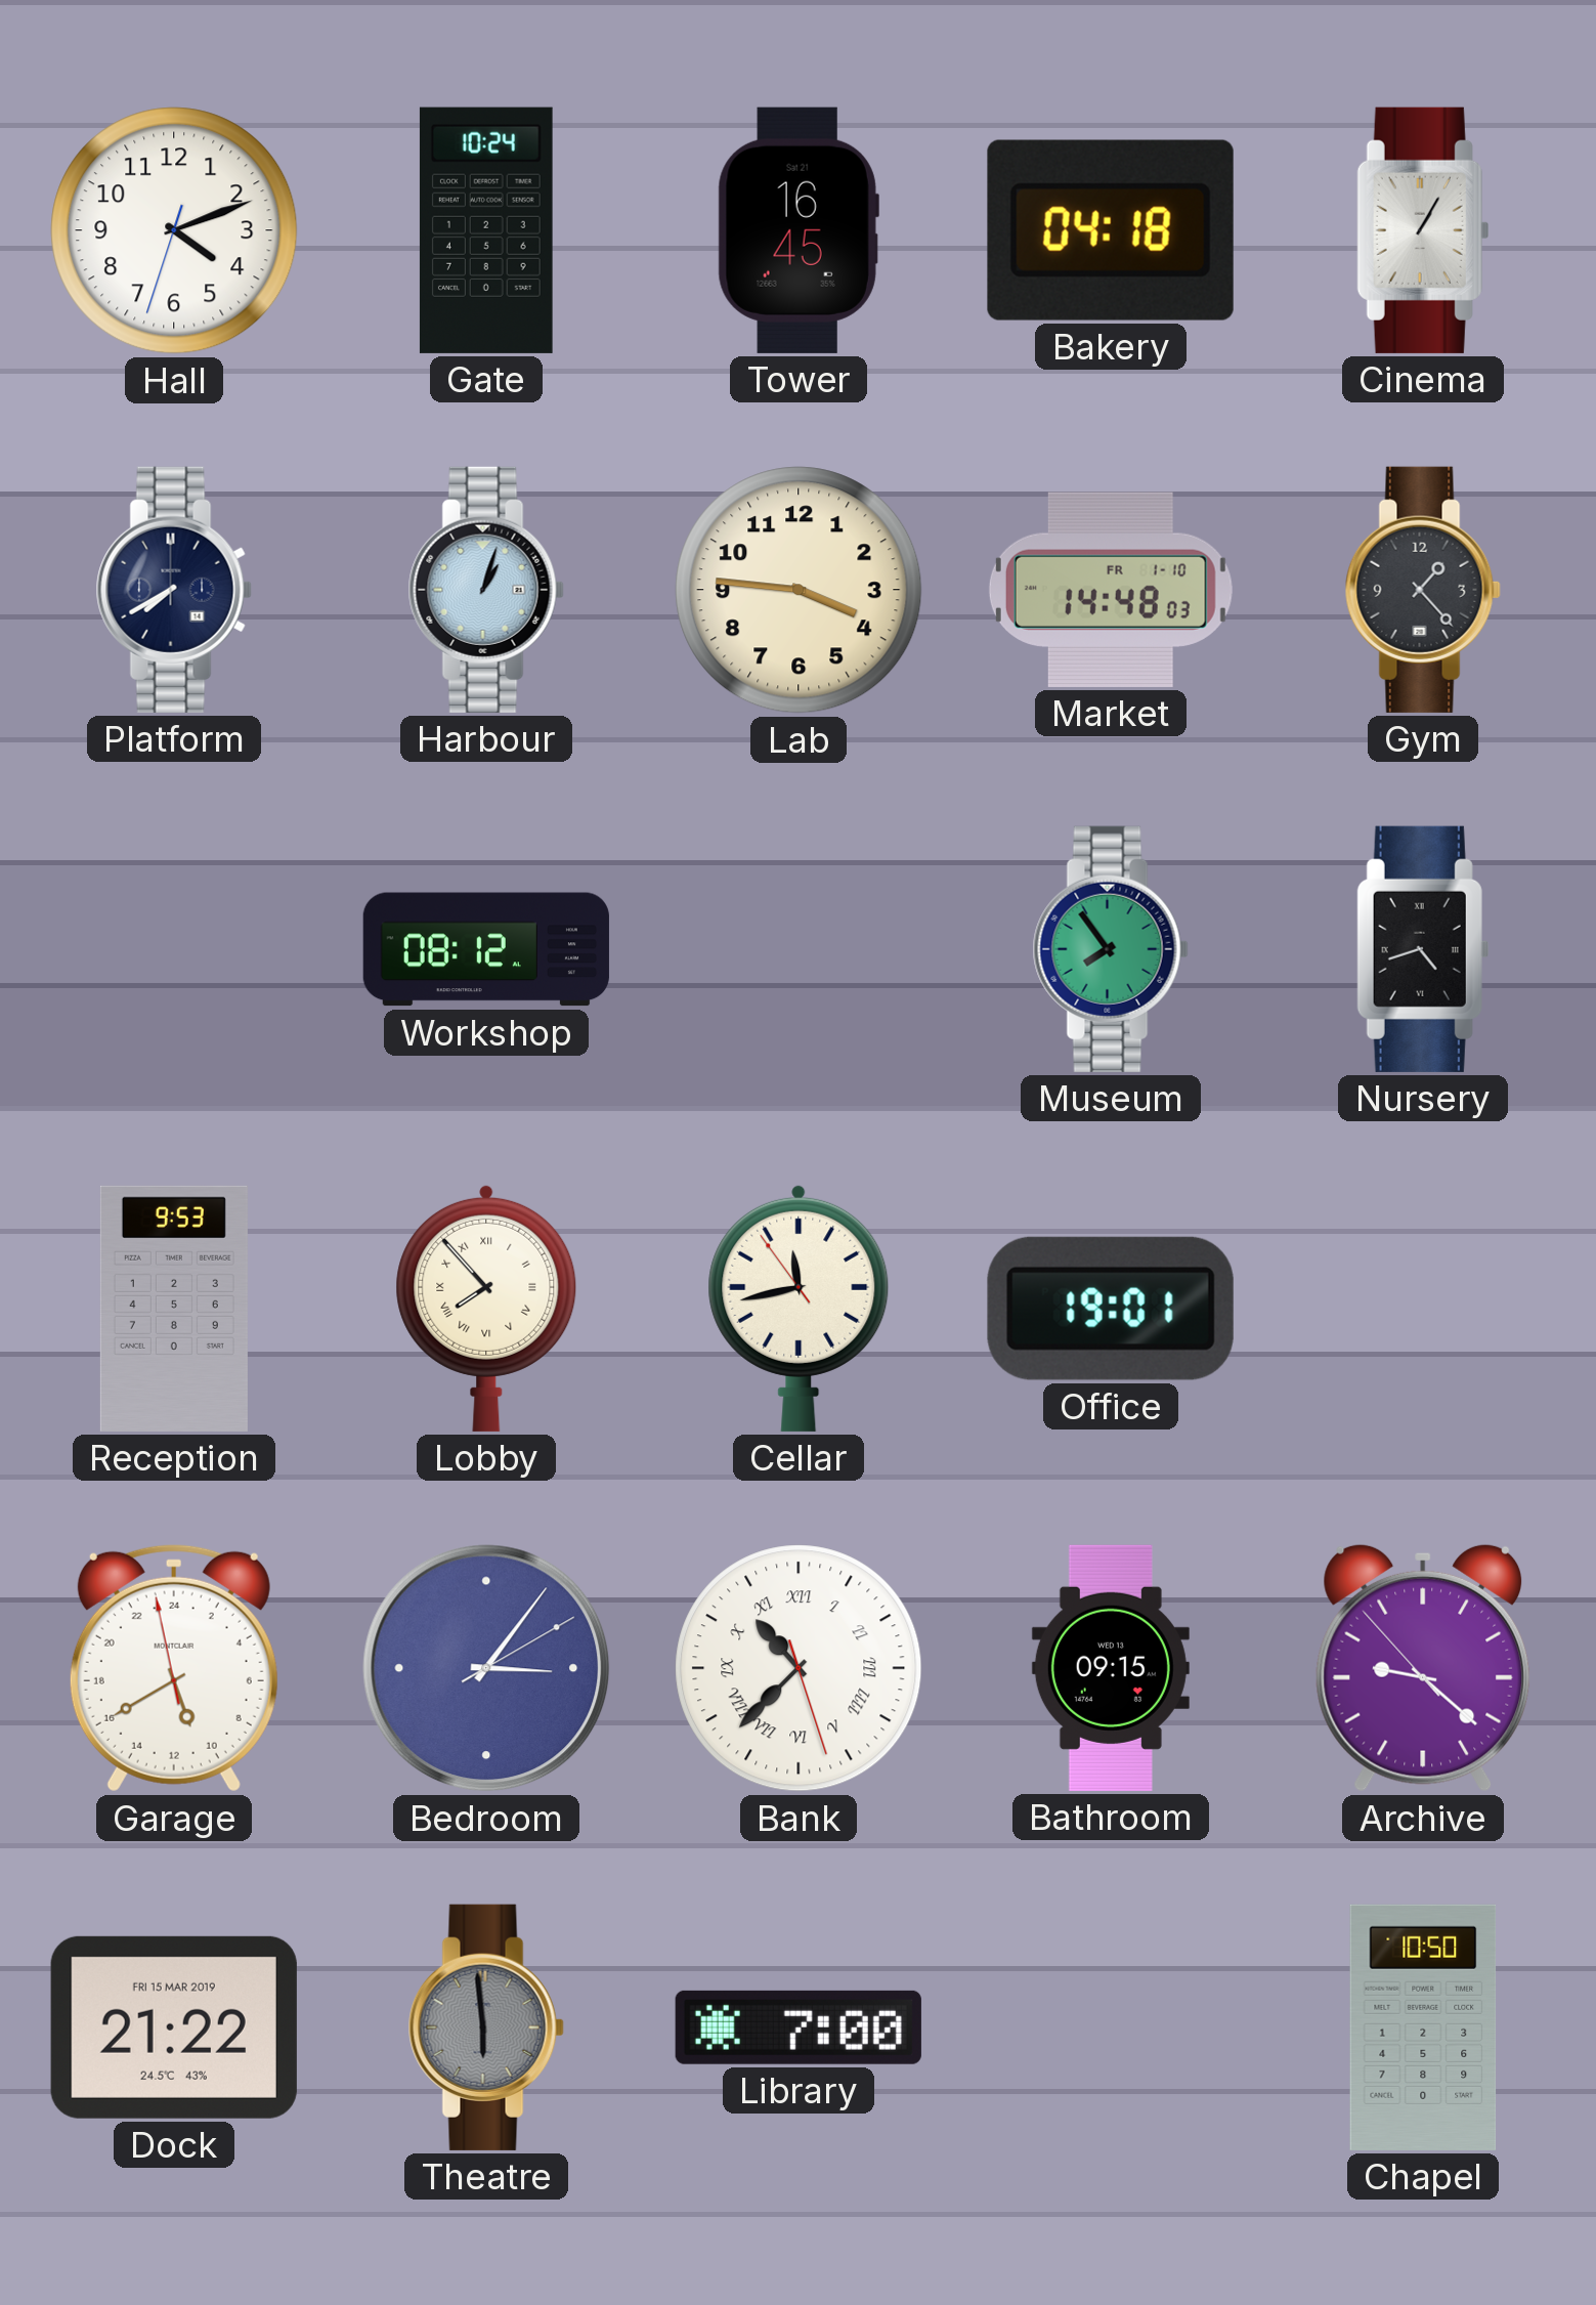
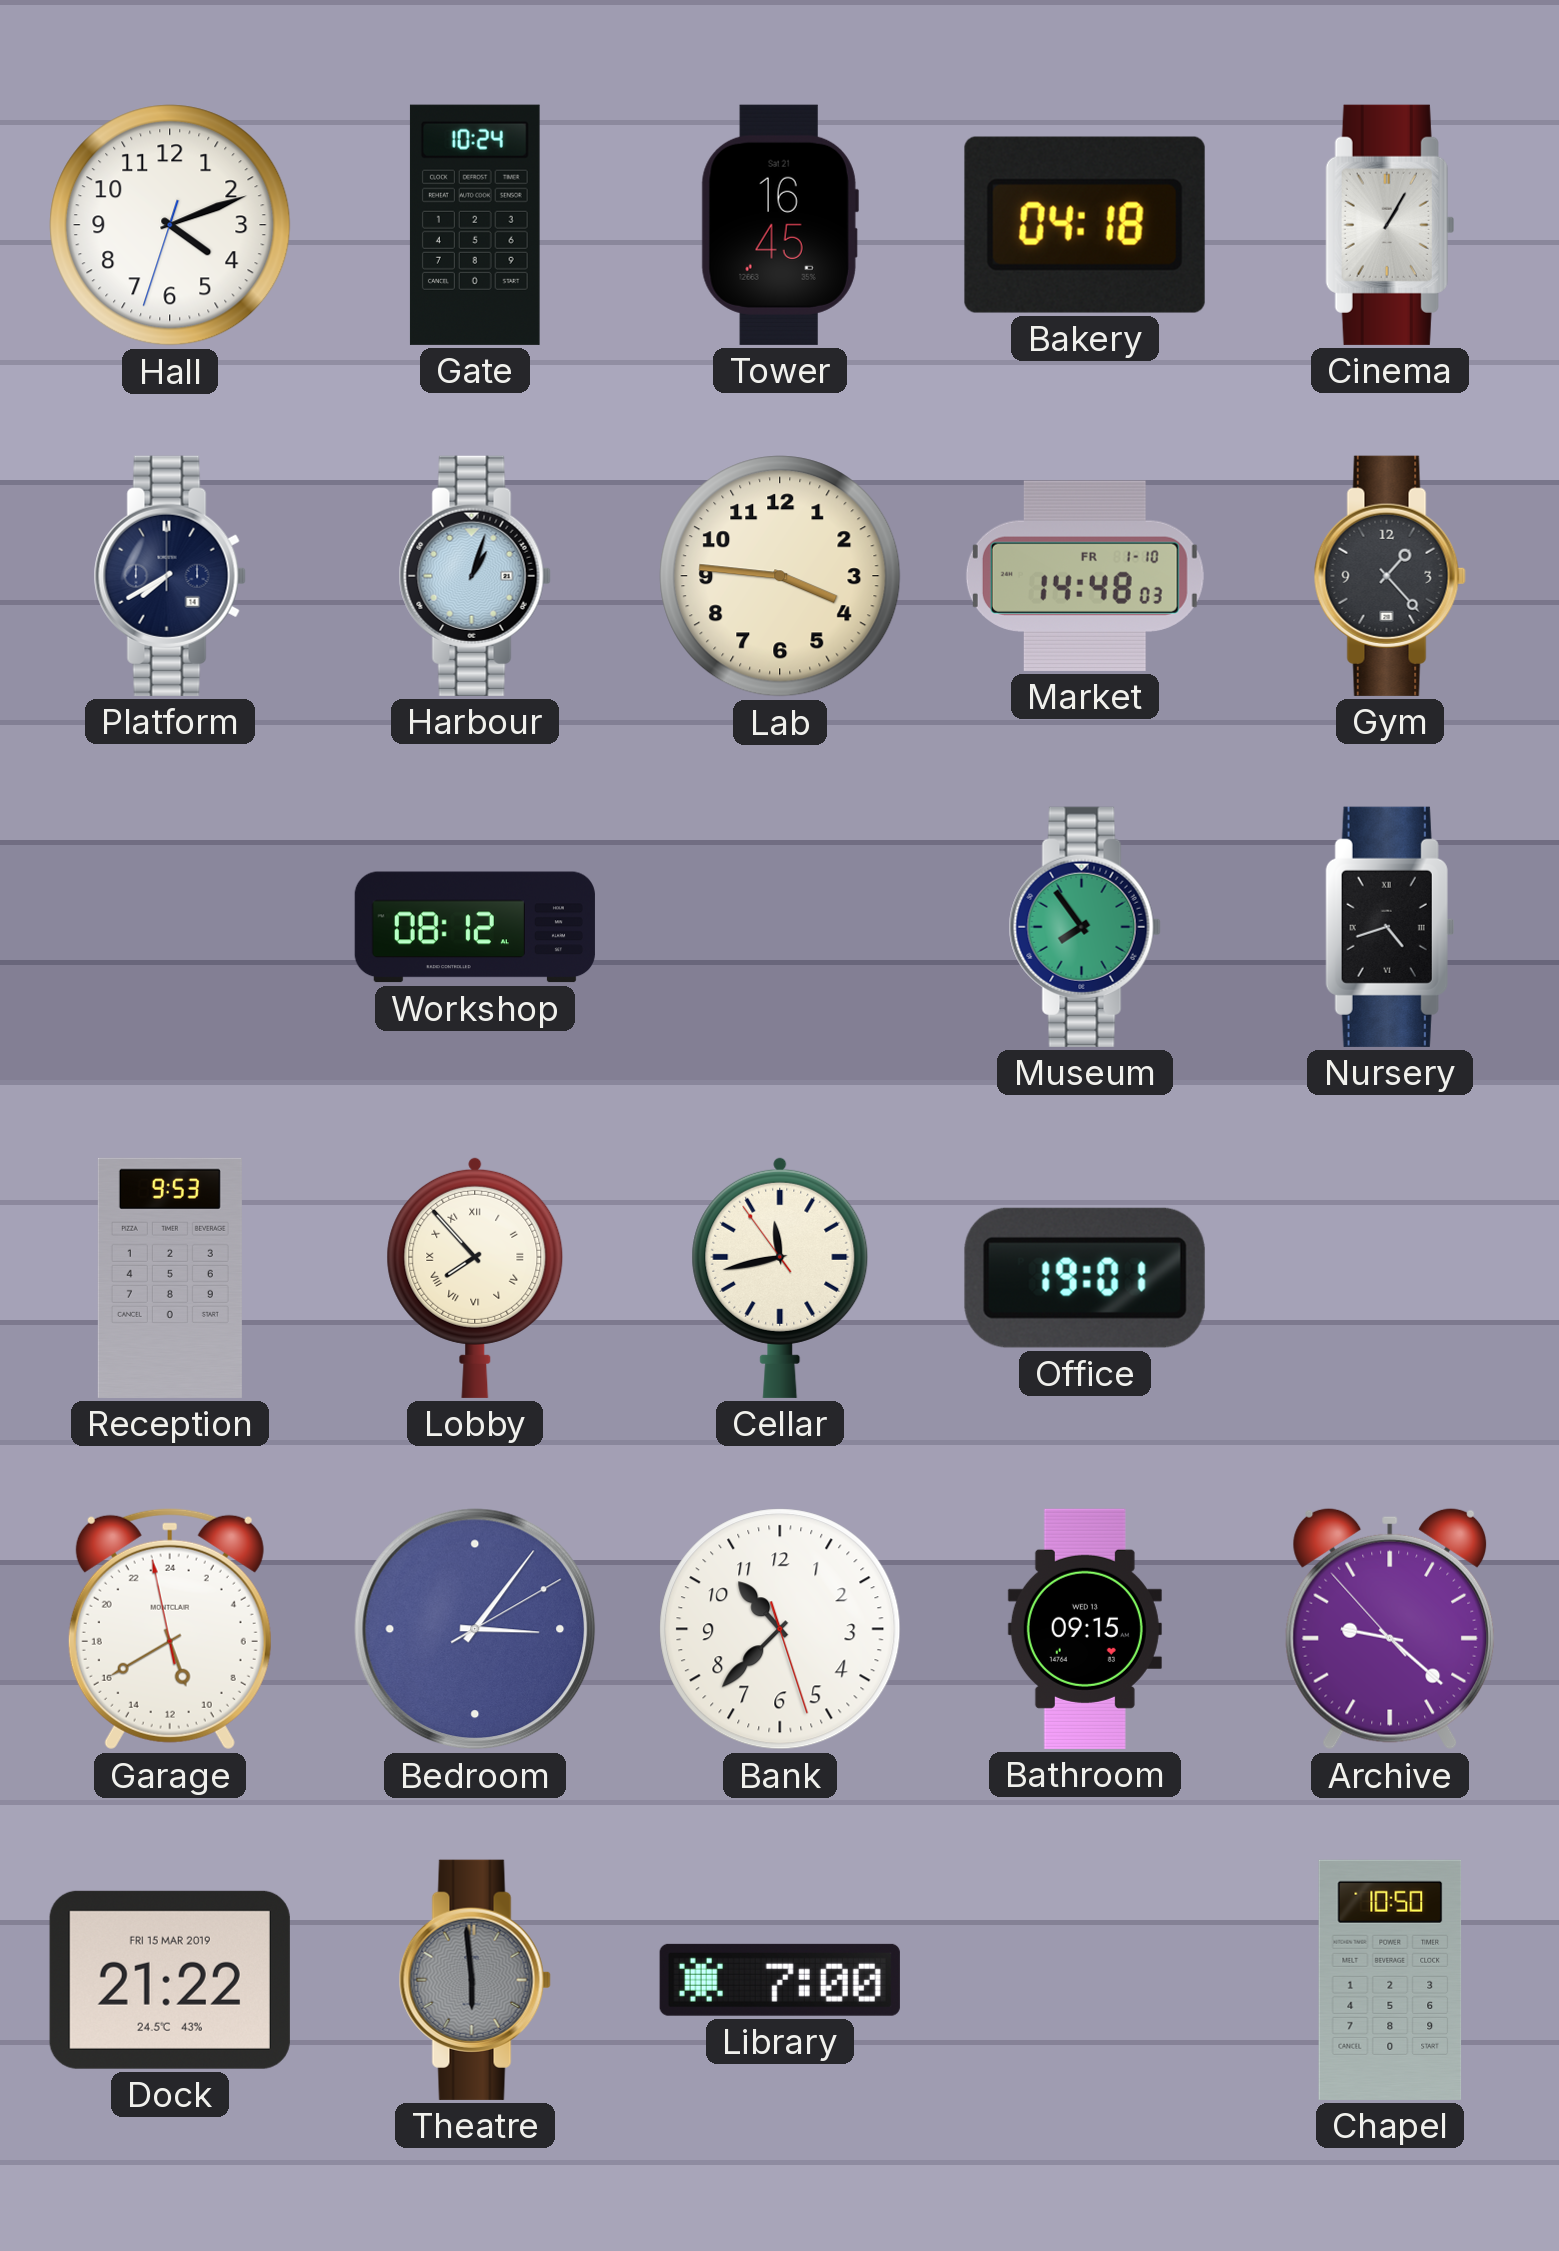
Bank numerals: Roman -> Arabic (780, 1629)
